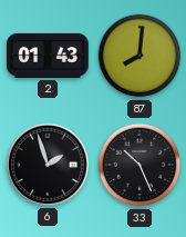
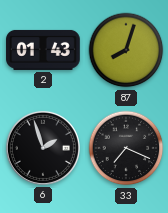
87: 8:01 -> 8:03 (126, 50)
33: 10:26 -> 7:19 (126, 148)
